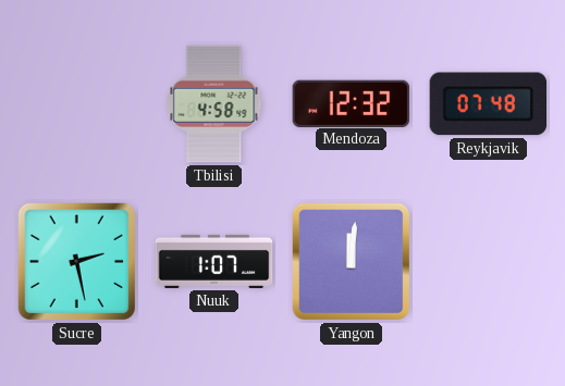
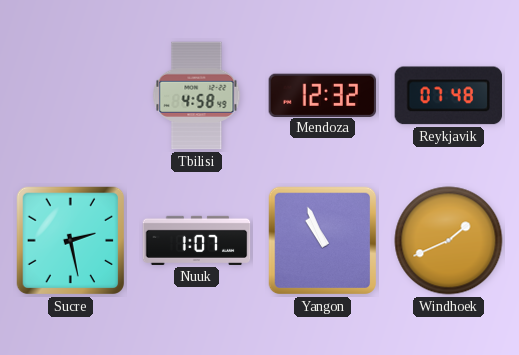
Yangon: 12:01 -> 10:56 (323, 241)
Windhoek: none -> 1:41 (449, 241)
